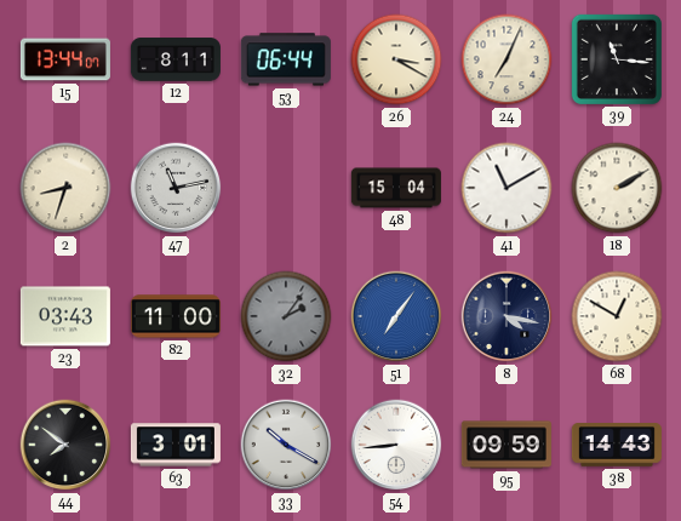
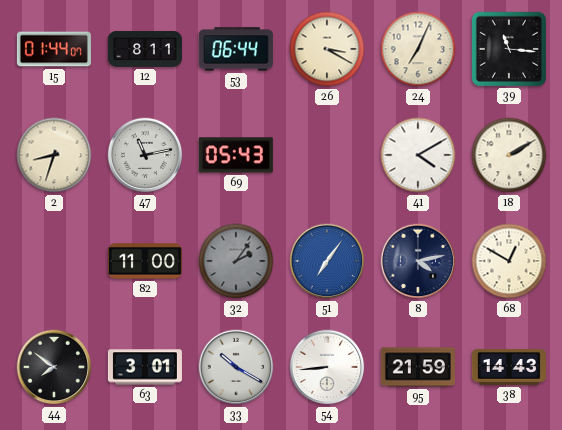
15: 13:44 -> 01:44 (54, 49)
69: none -> 05:43 (236, 155)
48: 15:04 -> none (396, 188)
41: 11:10 -> 4:10 (418, 155)
23: 03:43 -> none (65, 316)
8: 4:17 -> 4:13 (418, 261)
95: 09:59 -> 21:59 (418, 367)
